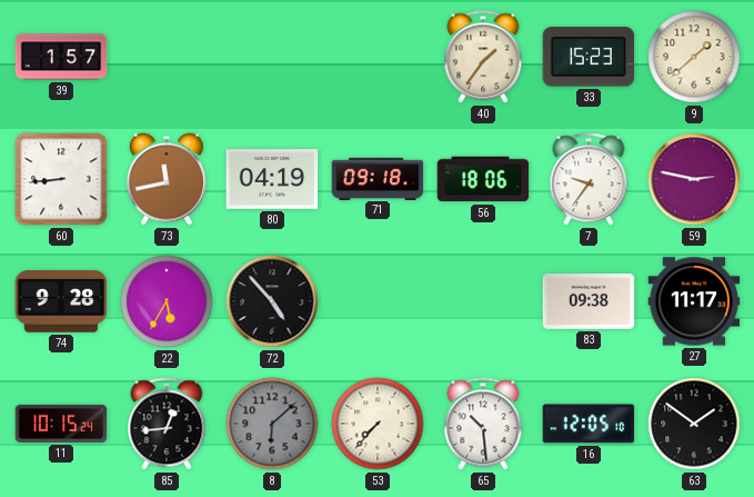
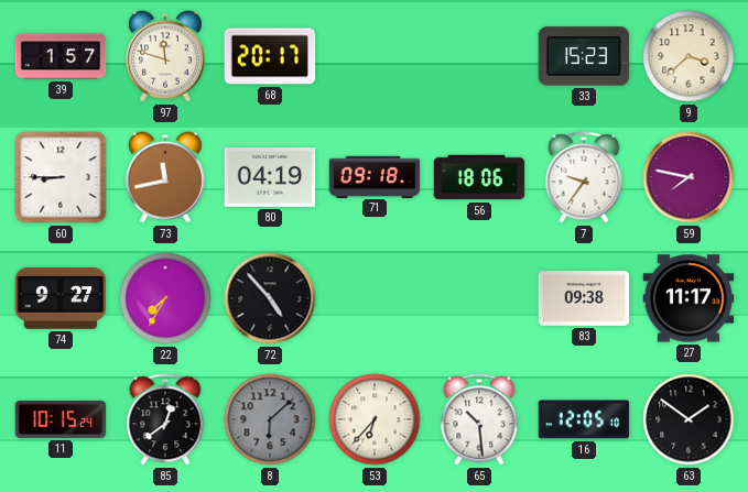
97: none -> 11:48 (165, 56)
68: none -> 20:17 (270, 56)
40: 1:36 -> none (483, 57)
9: 1:38 -> 3:38 (689, 56)
60: 8:44 -> 8:45 (61, 177)
59: 2:47 -> 7:47 (689, 177)
74: 9:28 -> 9:27 (61, 299)
22: 5:35 -> 7:35 (165, 298)
85: 12:44 -> 12:39 (165, 419)
53: 7:37 -> 6:37 (375, 419)
